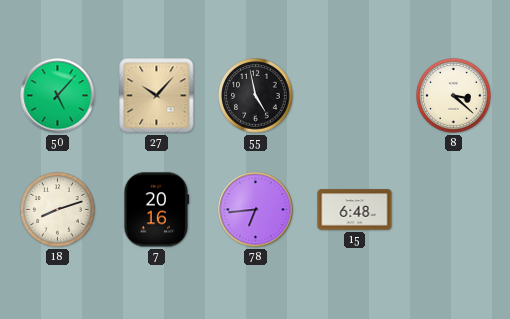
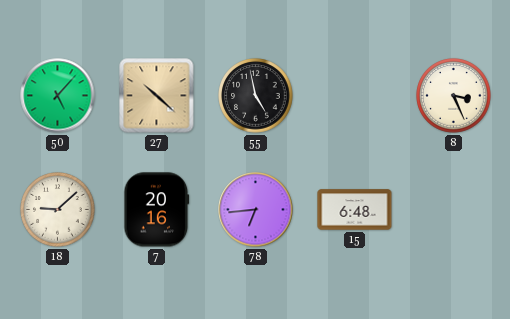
27: 10:07 -> 10:22 (157, 96)
8: 3:22 -> 3:26 (454, 96)
18: 8:12 -> 9:08 (58, 210)
